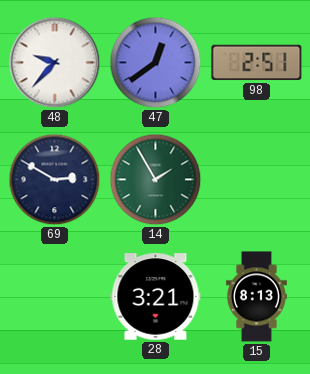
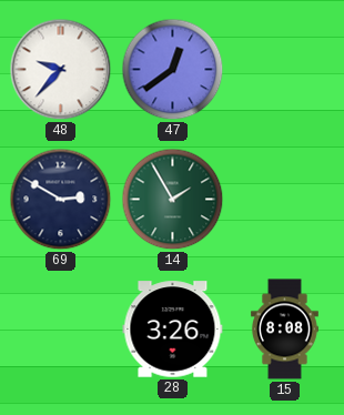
98: 2:51 -> none (257, 63)
28: 3:21 -> 3:26 (173, 330)
15: 8:13 -> 8:08 (284, 330)
